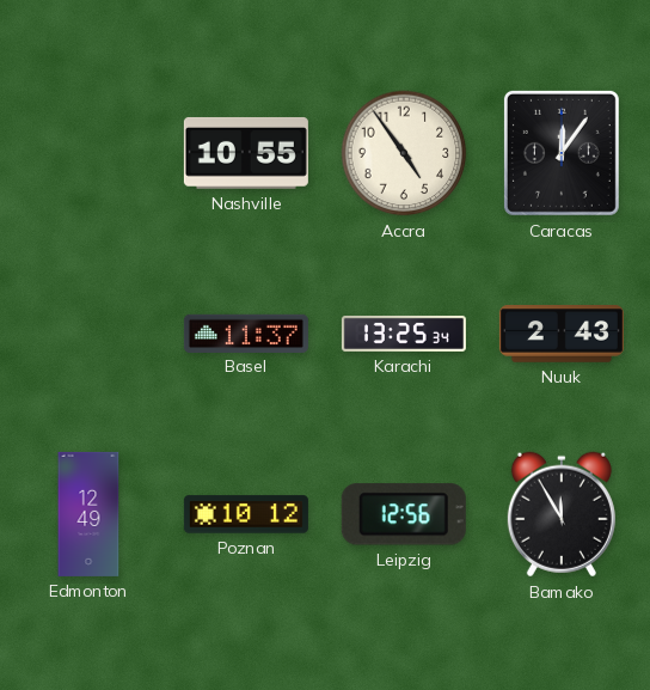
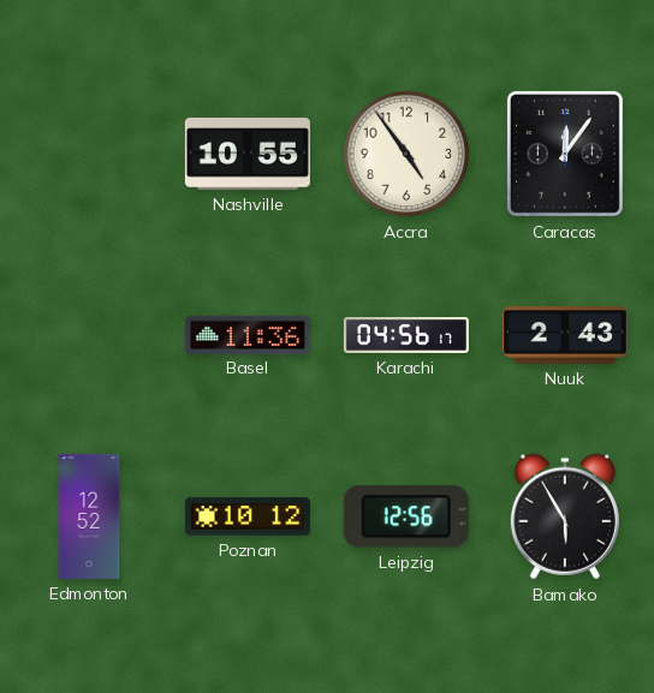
Basel: 11:37 -> 11:36 (248, 334)
Karachi: 13:25 -> 04:56 (406, 335)
Edmonton: 12:49 -> 12:52 (89, 516)
Bamako: 11:55 -> 5:55 (565, 516)
